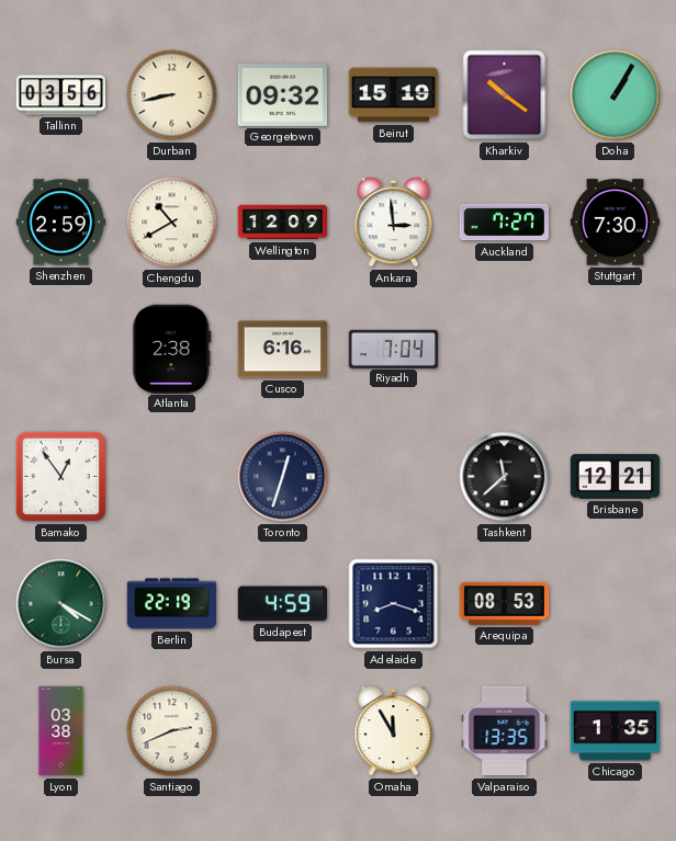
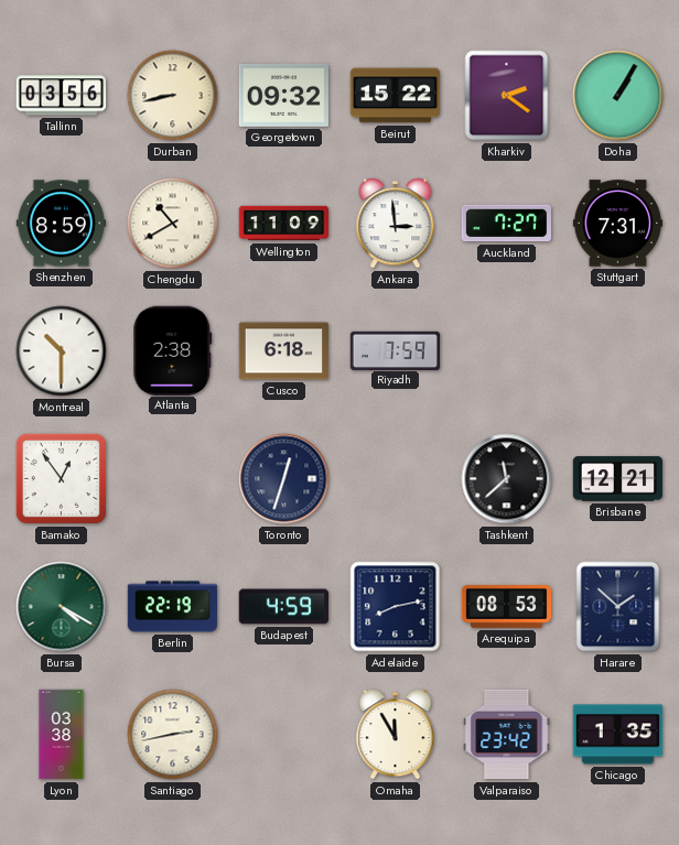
Beirut: 15:19 -> 15:22 (396, 96)
Kharkiv: 10:21 -> 2:21 (507, 96)
Shenzhen: 2:59 -> 8:59 (62, 224)
Wellington: 12:09 -> 11:09 (284, 224)
Stuttgart: 7:30 -> 7:31 (618, 224)
Montreal: none -> 10:30 (62, 351)
Cusco: 6:16 -> 6:18 (284, 351)
Riyadh: 7:04 -> 7:59 (396, 350)
Adelaide: 8:18 -> 8:13 (396, 607)
Harare: none -> 1:52 (618, 607)
Santiago: 2:41 -> 2:43 (173, 735)
Valparaiso: 13:35 -> 23:42 (507, 735)
